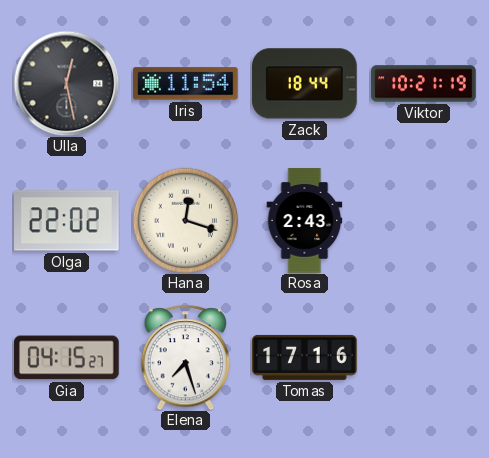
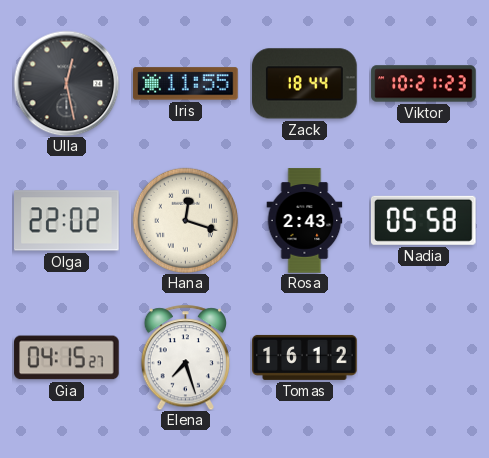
Iris: 11:54 -> 11:55 (186, 84)
Viktor: 10:21:19 -> 10:21:23 (424, 84)
Nadia: none -> 05:58 (423, 220)
Tomas: 17:16 -> 16:12 (305, 357)
